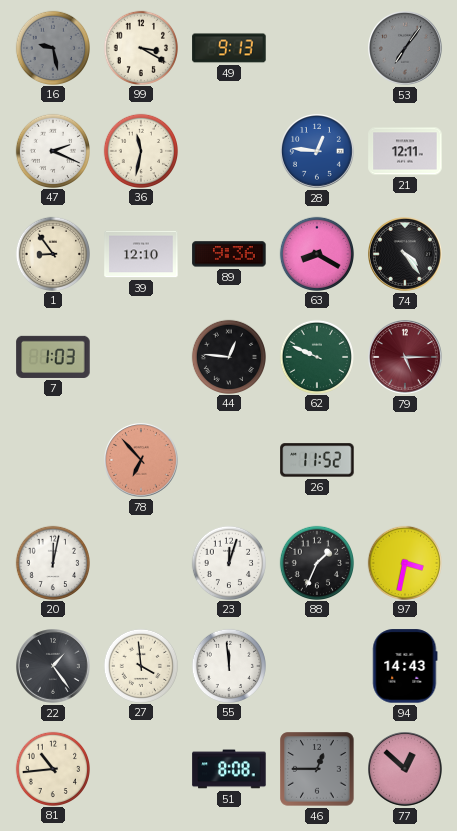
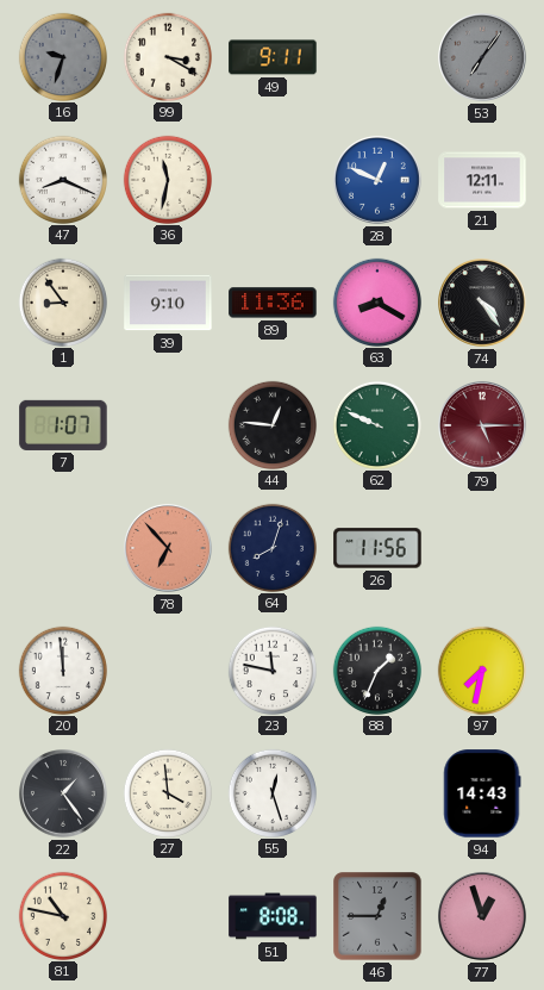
16: 9:28 -> 9:33 (62, 56)
49: 9:13 -> 9:11 (273, 57)
47: 2:19 -> 8:19 (62, 179)
28: 12:46 -> 12:49 (379, 181)
39: 12:10 -> 9:10 (168, 303)
89: 9:36 -> 11:36 (273, 303)
7: 1:03 -> 1:07 (63, 425)
64: none -> 8:03 (271, 547)
26: 11:52 -> 11:56 (377, 548)
20: 12:02 -> 11:59 (62, 670)
23: 12:03 -> 11:47 (271, 670)
97: 3:32 -> 7:32 (481, 670)
55: 11:59 -> 12:27 (271, 792)
81: 10:44 -> 10:47 (62, 915)
77: 12:52 -> 12:57 (483, 917)
